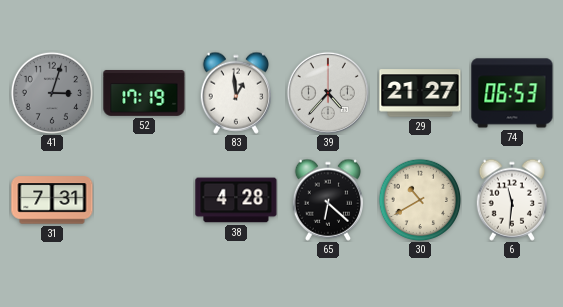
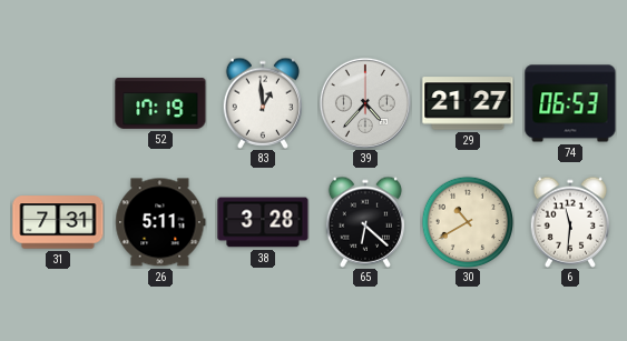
41: 3:03 -> none (52, 93)
26: none -> 5:11 (160, 222)
38: 4:28 -> 3:28 (263, 222)
